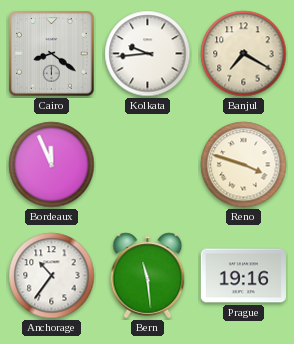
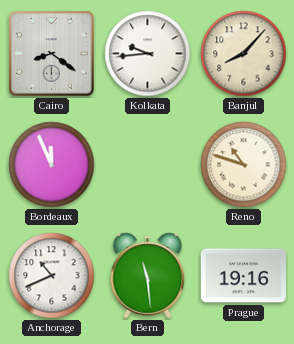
Banjul: 7:20 -> 8:07 (244, 54)
Reno: 3:48 -> 10:48 (244, 165)
Anchorage: 10:36 -> 10:41 (52, 276)
